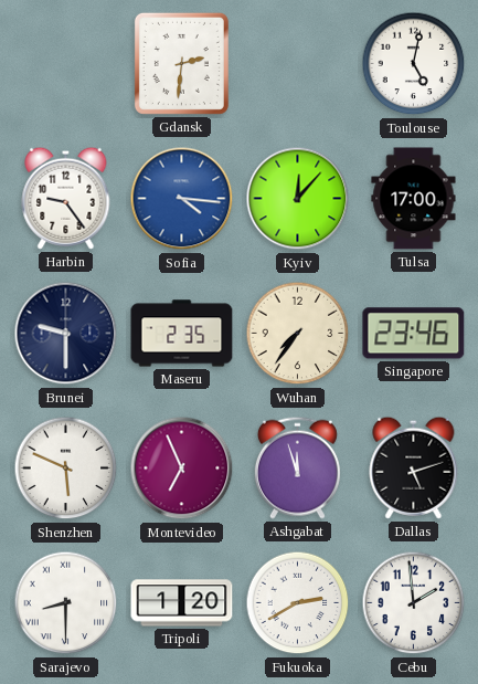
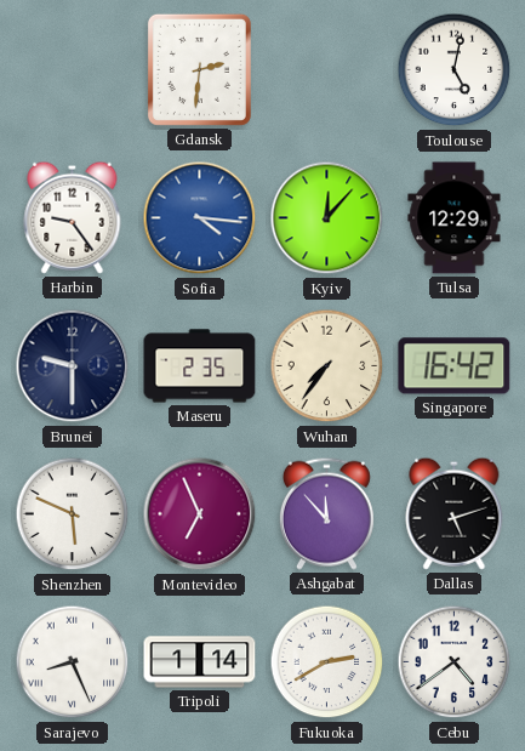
Tulsa: 17:00 -> 12:29 (455, 218)
Singapore: 23:46 -> 16:42 (455, 366)
Ashgabat: 11:57 -> 11:53 (326, 513)
Sarajevo: 8:30 -> 8:26 (73, 662)
Tripoli: 1:20 -> 1:14 (200, 662)
Cebu: 1:59 -> 4:39 (455, 662)
